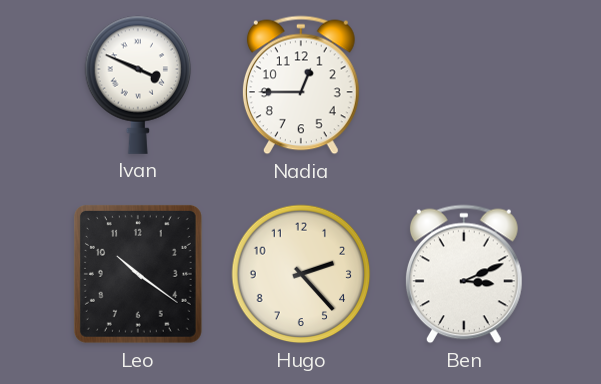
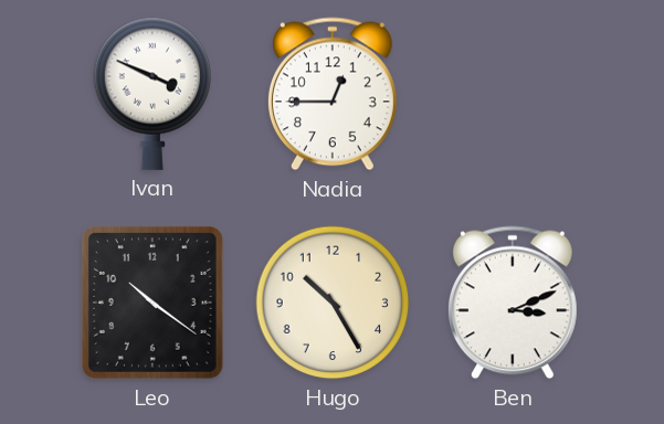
Hugo: 2:23 -> 10:25 (333, 303)
